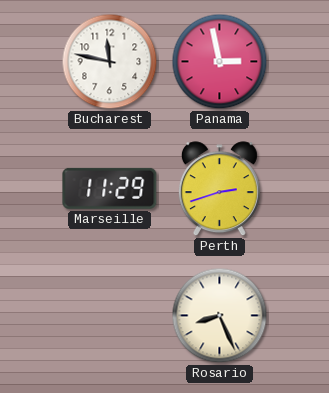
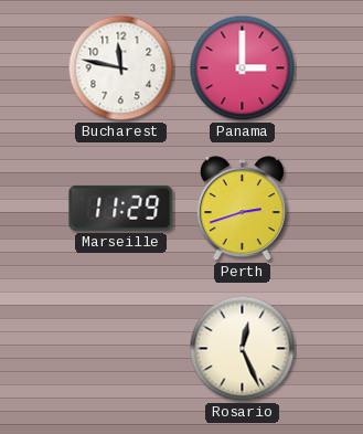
Panama: 2:58 -> 3:00 (243, 68)
Rosario: 8:26 -> 12:26 (243, 349)
